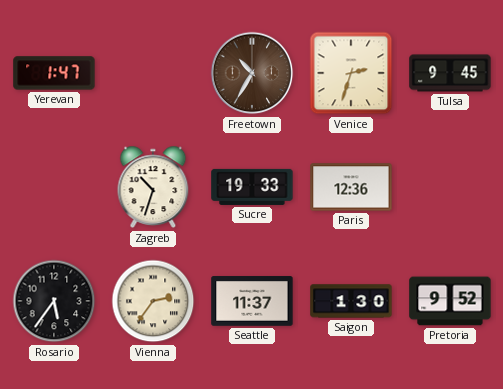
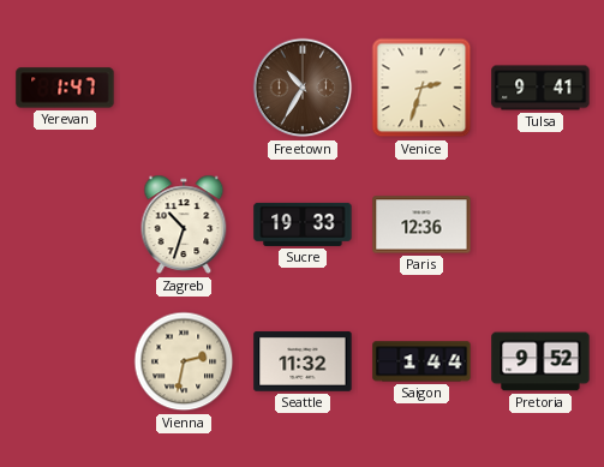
Tulsa: 9:45 -> 9:41 (540, 88)
Rosario: 5:36 -> none (54, 301)
Vienna: 2:36 -> 2:32 (184, 361)
Seattle: 11:37 -> 11:32 (303, 361)
Saigon: 1:30 -> 1:44 (421, 361)
